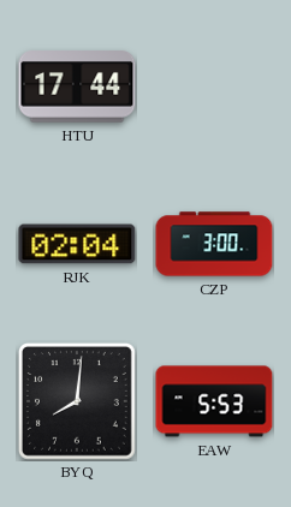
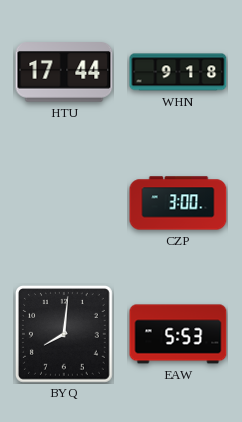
WHN: none -> 9:18 (178, 72)
RJK: 02:04 -> none (77, 244)
